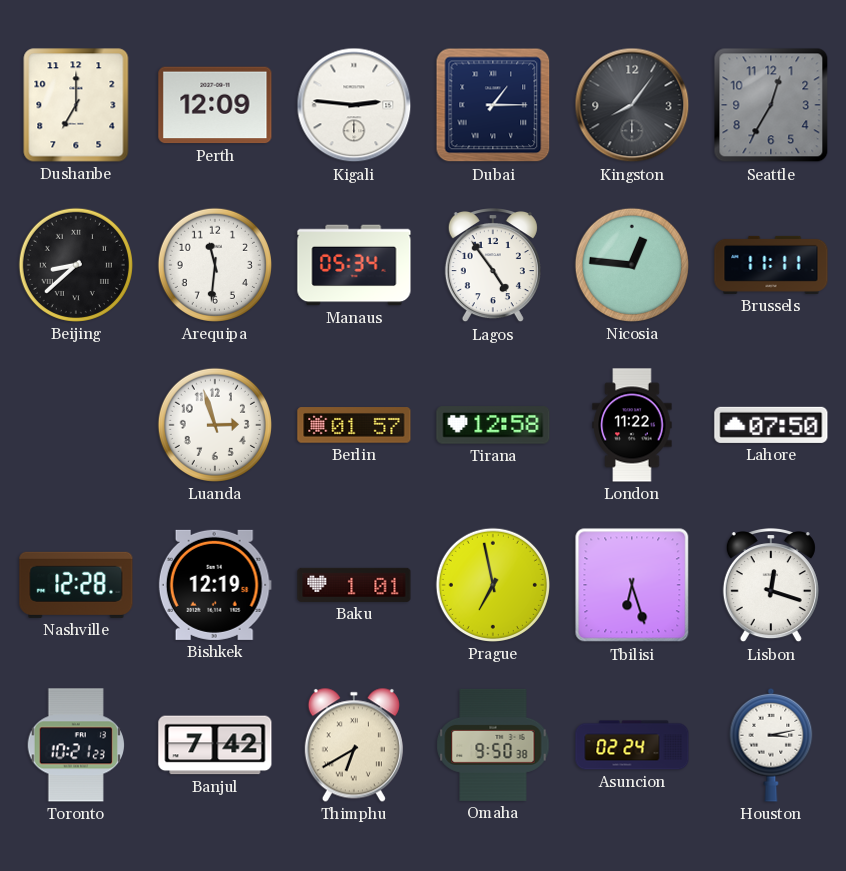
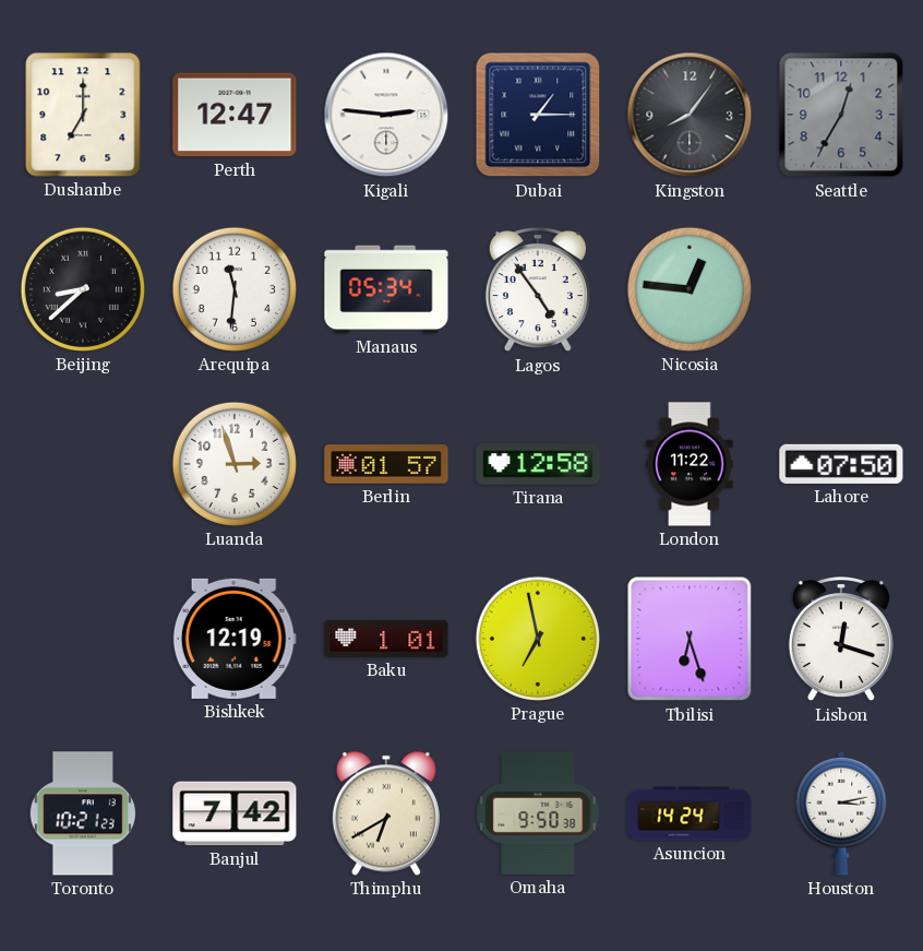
Perth: 12:09 -> 12:47 (235, 115)
Brussels: 11:11 -> none (771, 265)
Nashville: 12:28 -> none (76, 585)
Asuncion: 02:24 -> 14:24 (690, 813)
